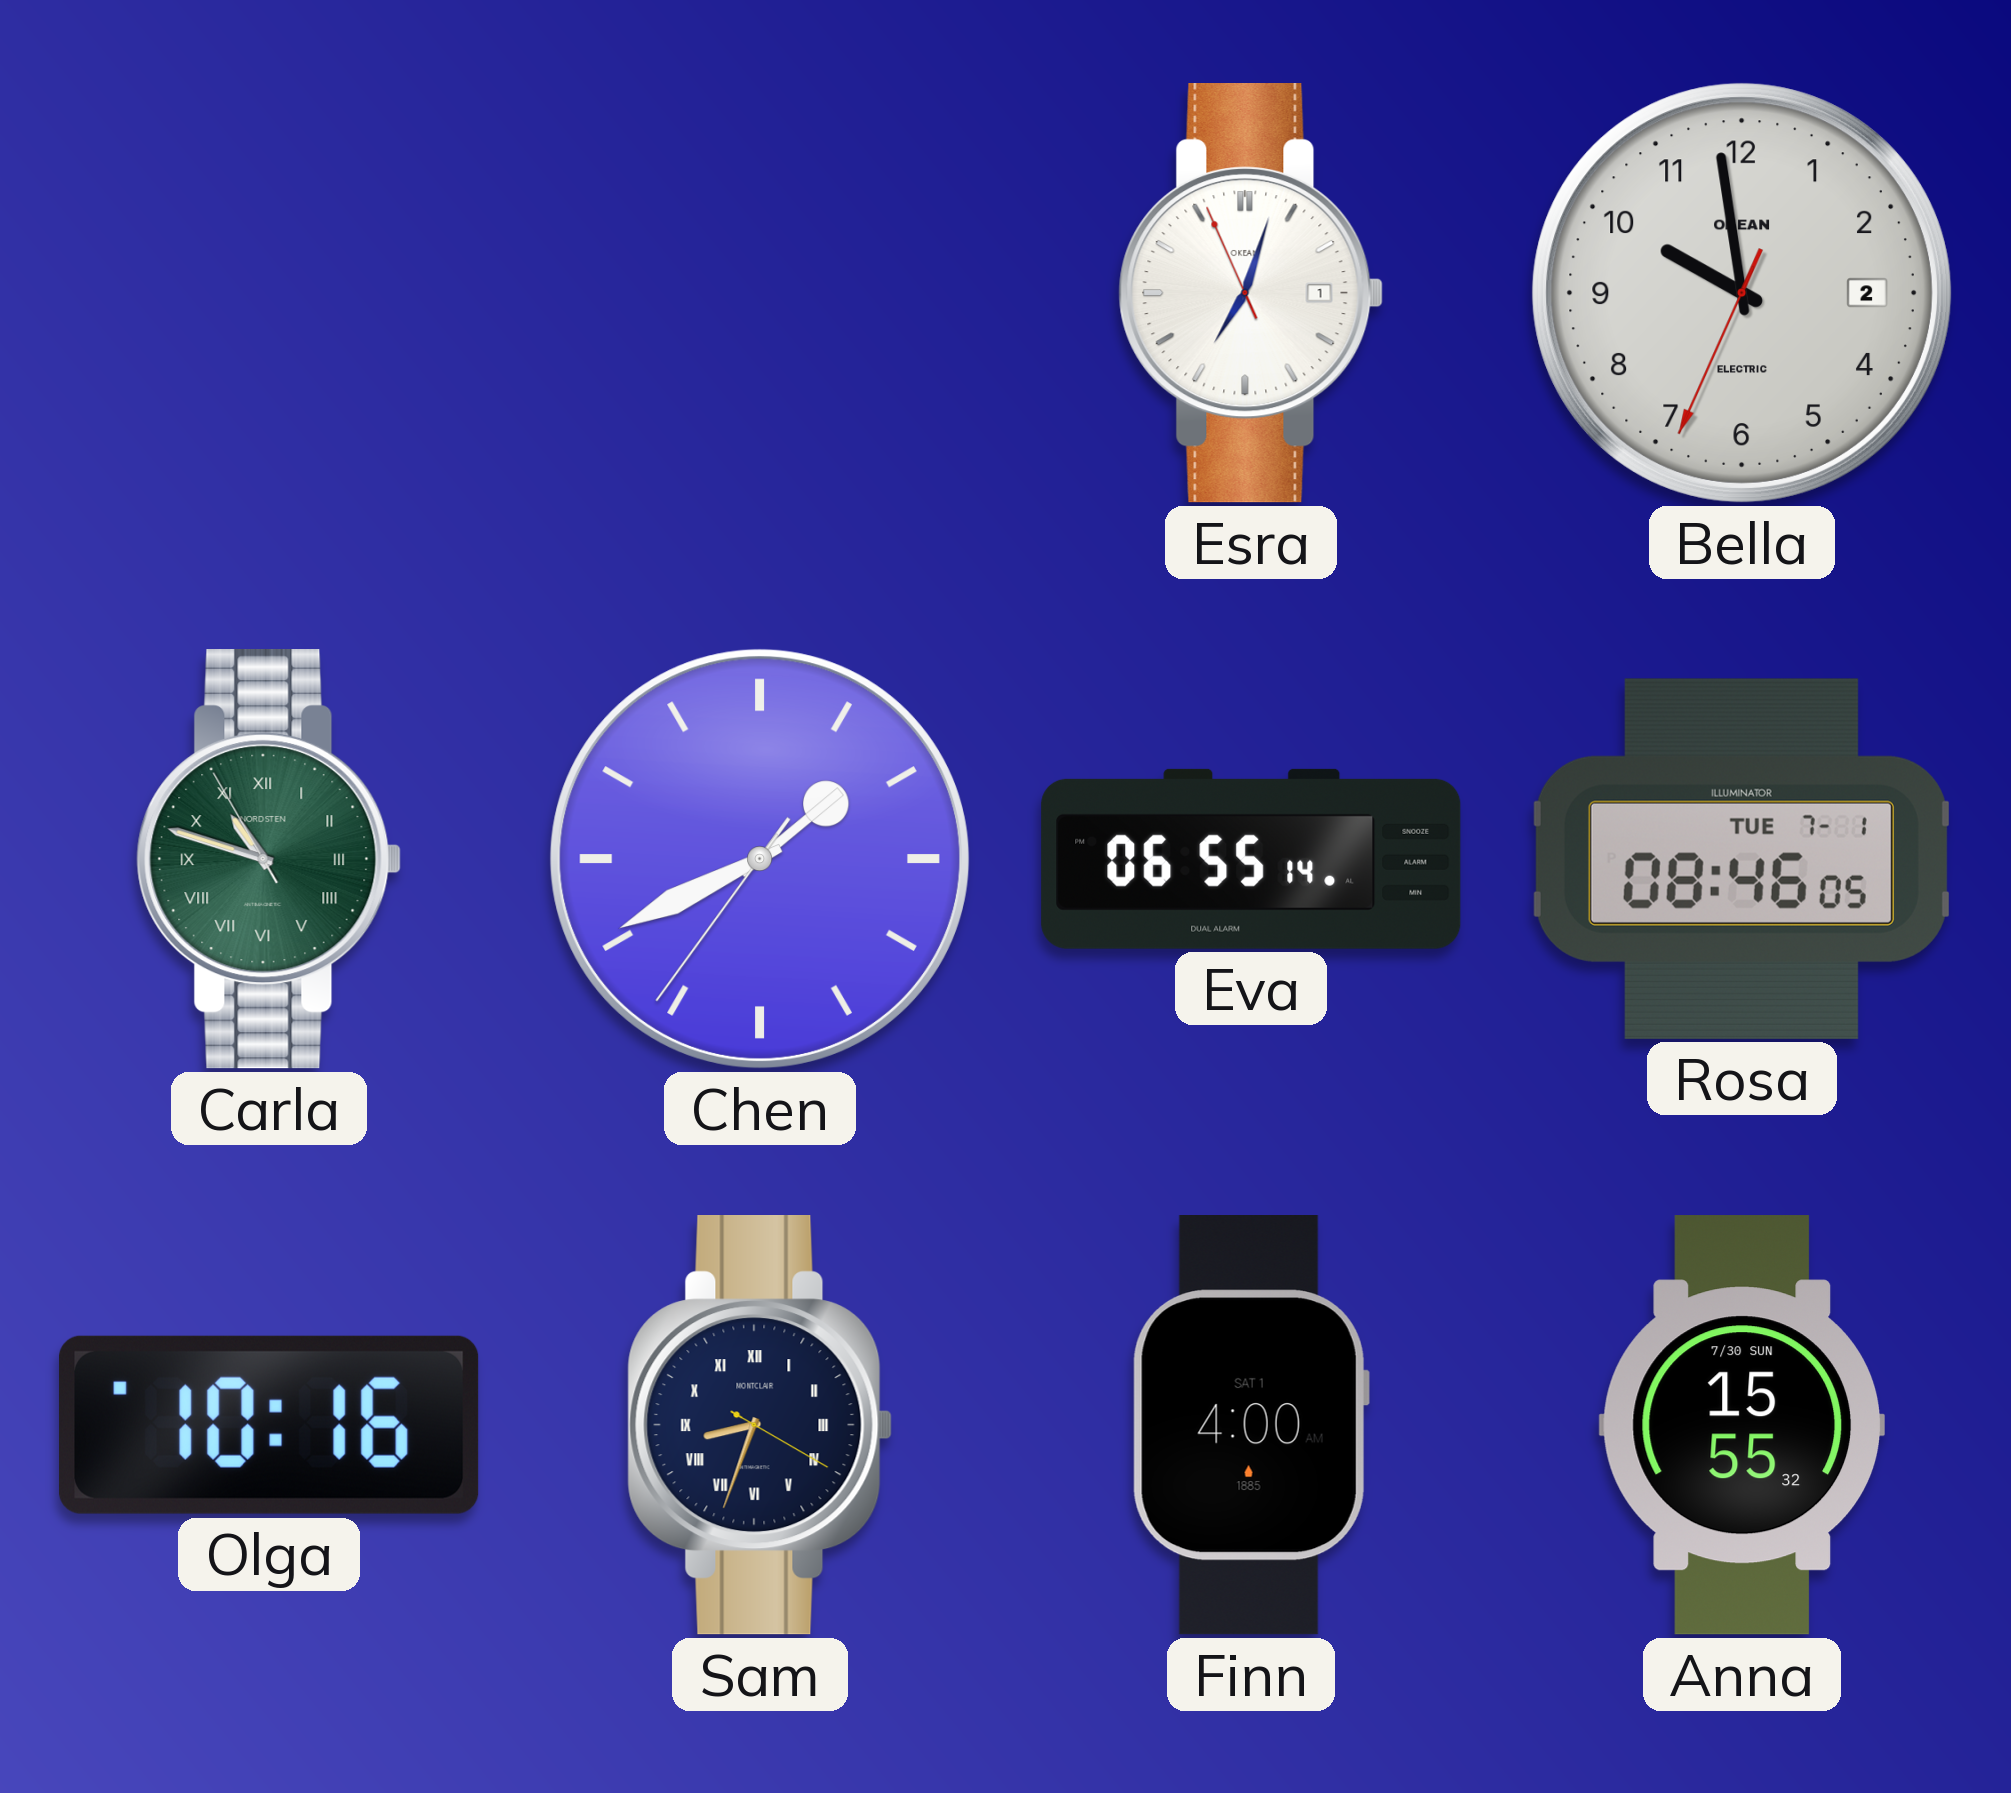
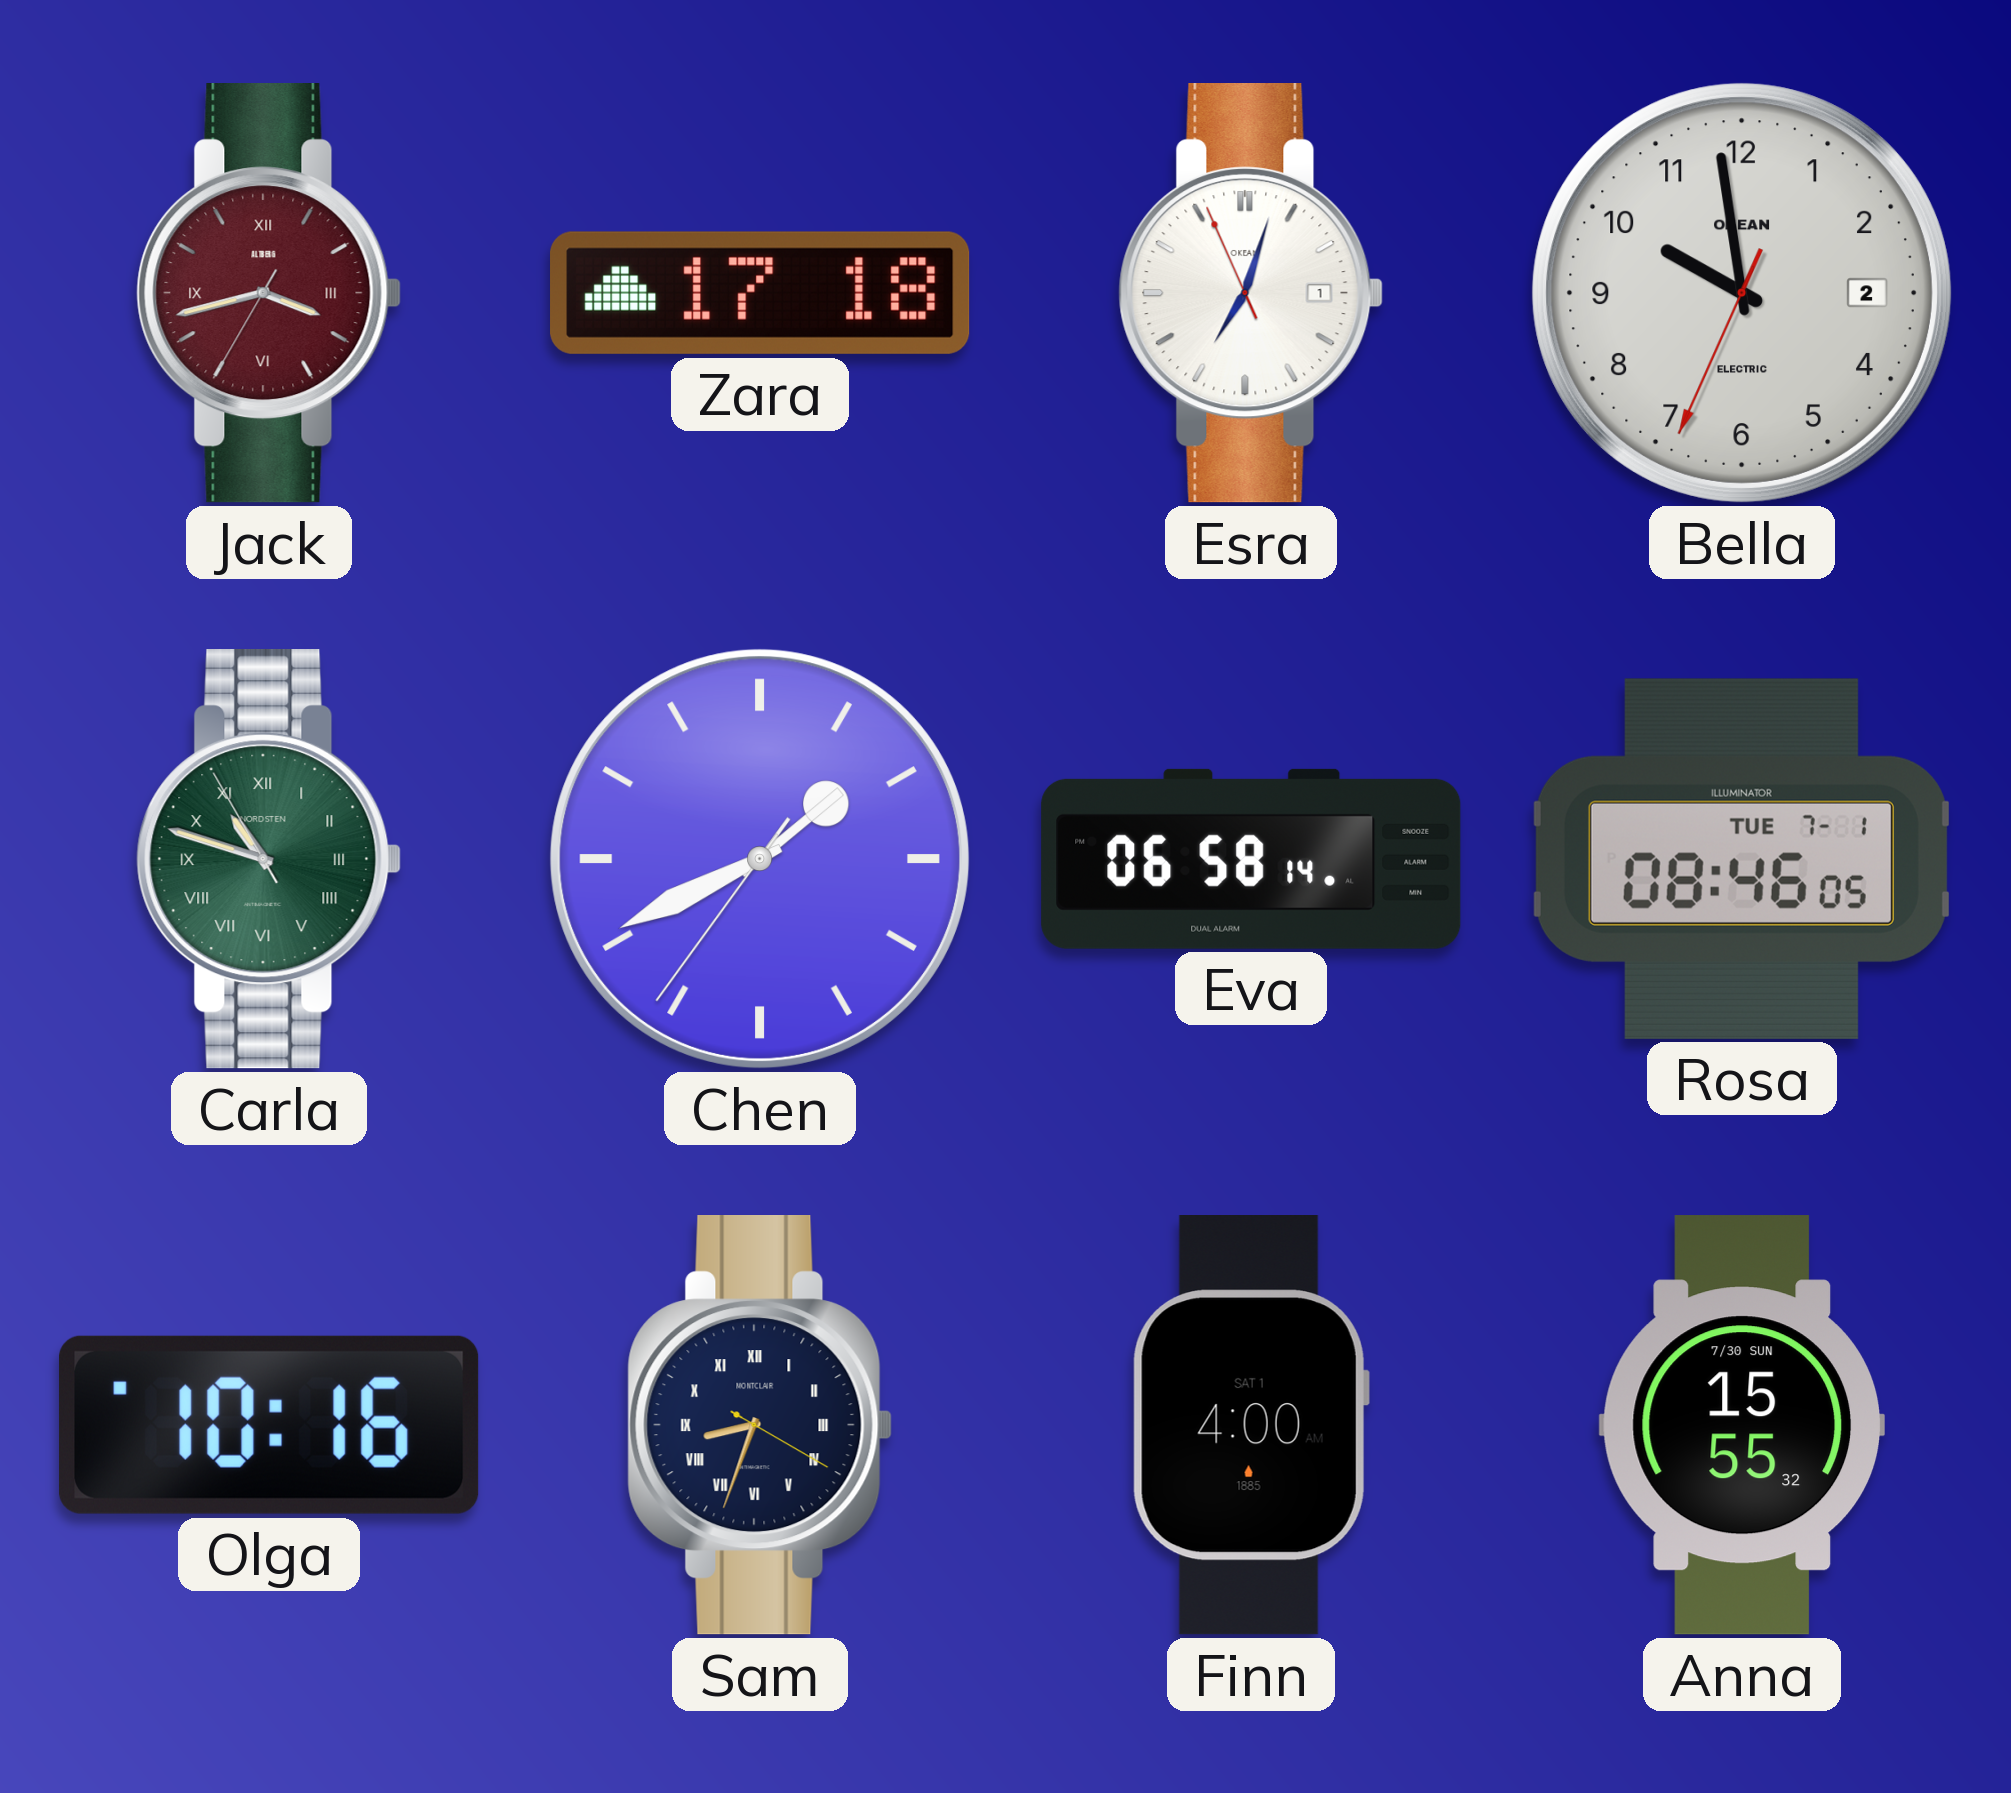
Jack: none -> 3:42 (269, 294)
Zara: none -> 17:18 (760, 293)
Eva: 06:55 -> 06:58 (1251, 859)
